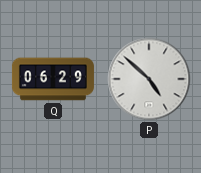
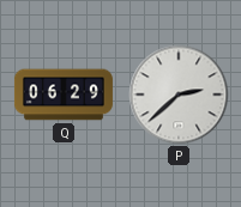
P: 4:52 -> 2:38 (179, 95)
